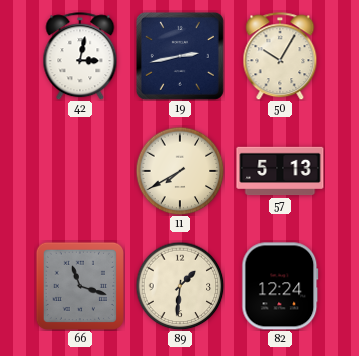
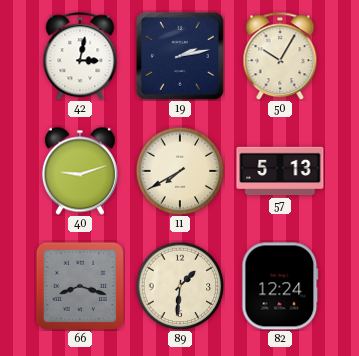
19: 2:43 -> 2:13 (180, 56)
40: none -> 9:12 (80, 171)
66: 11:18 -> 8:18 (79, 285)
